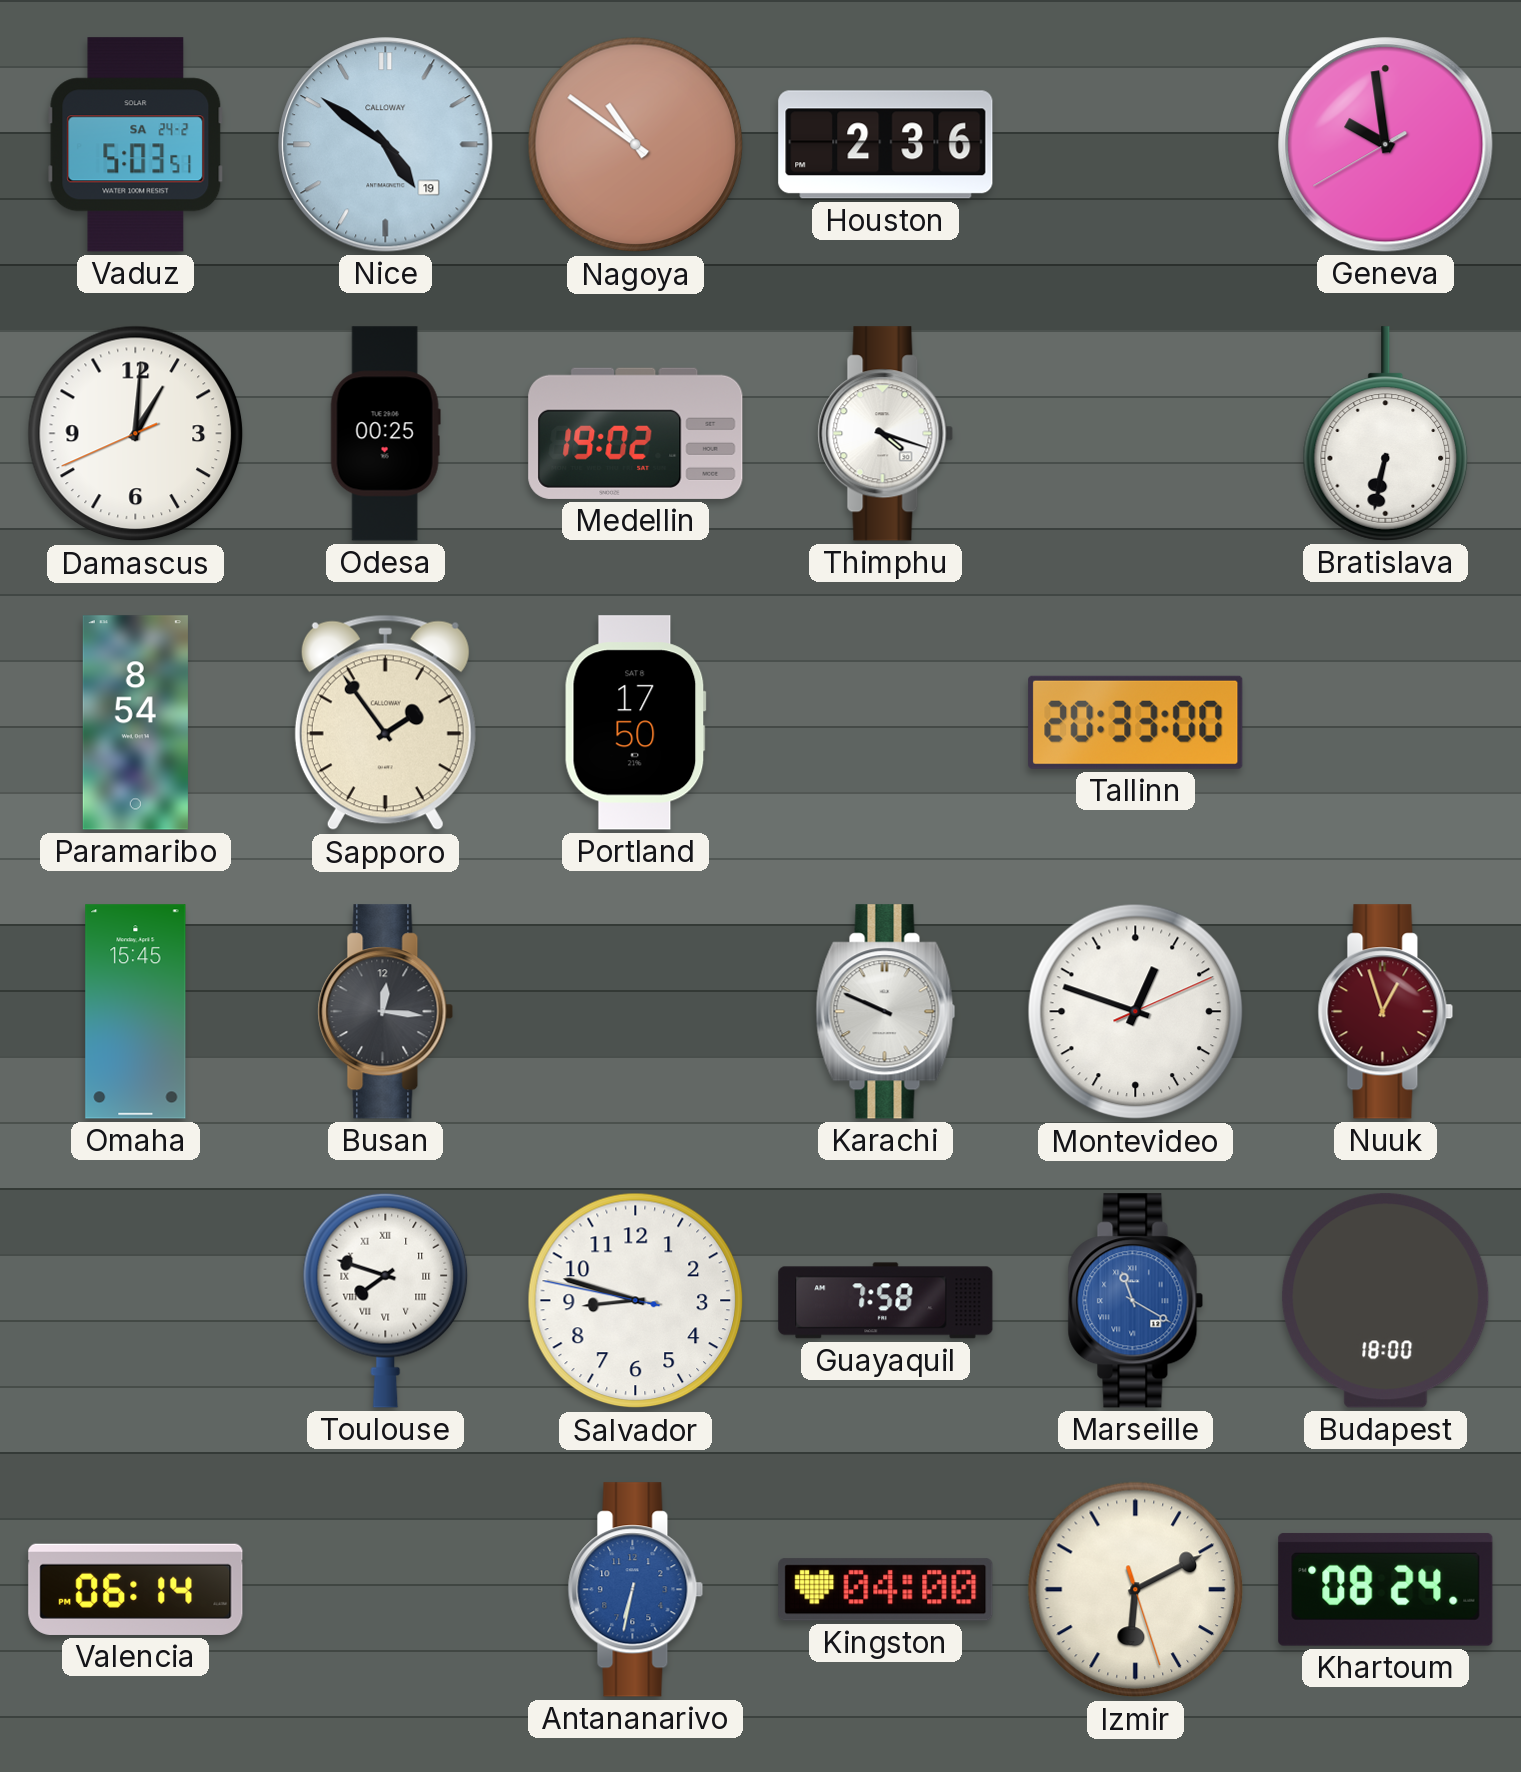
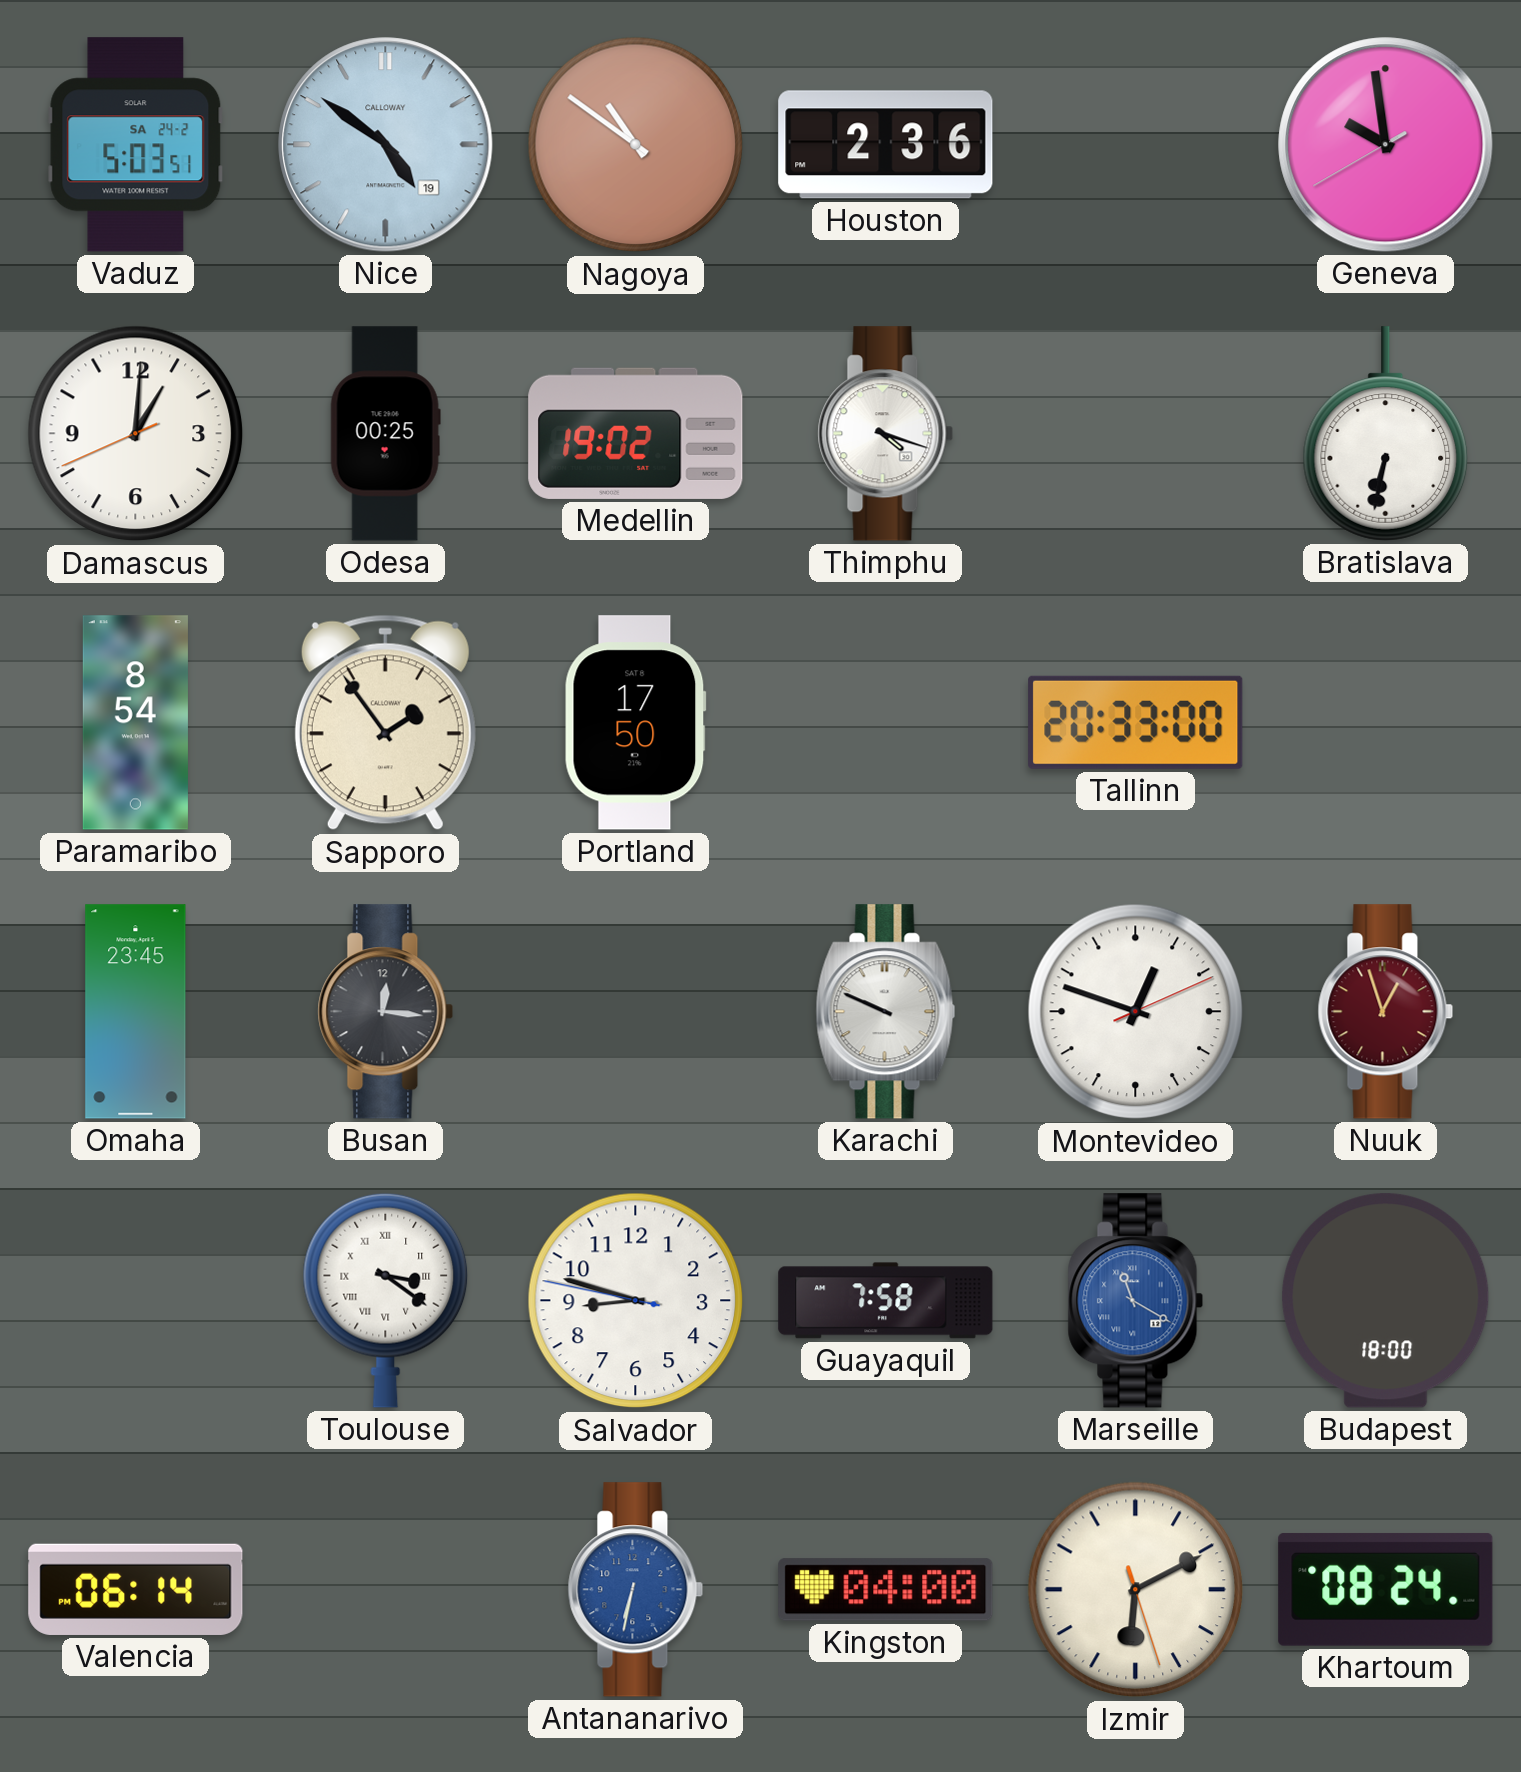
Omaha: 15:45 -> 23:45 (136, 1012)
Toulouse: 7:48 -> 3:21 (386, 1300)
